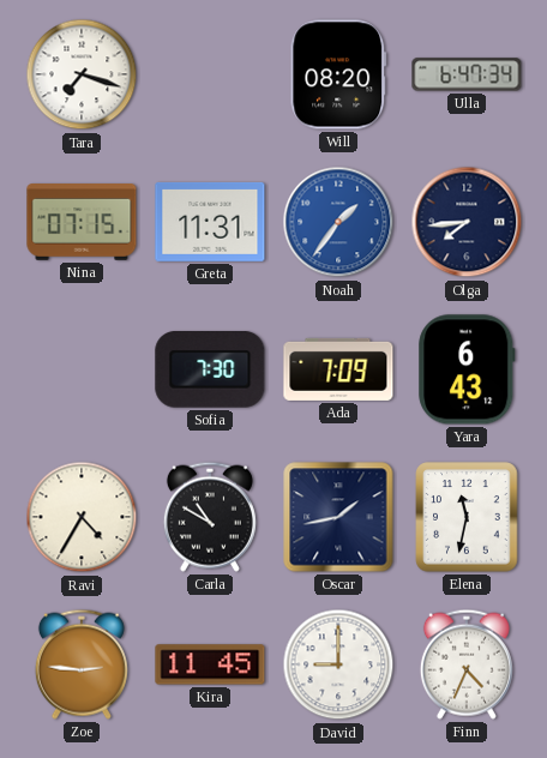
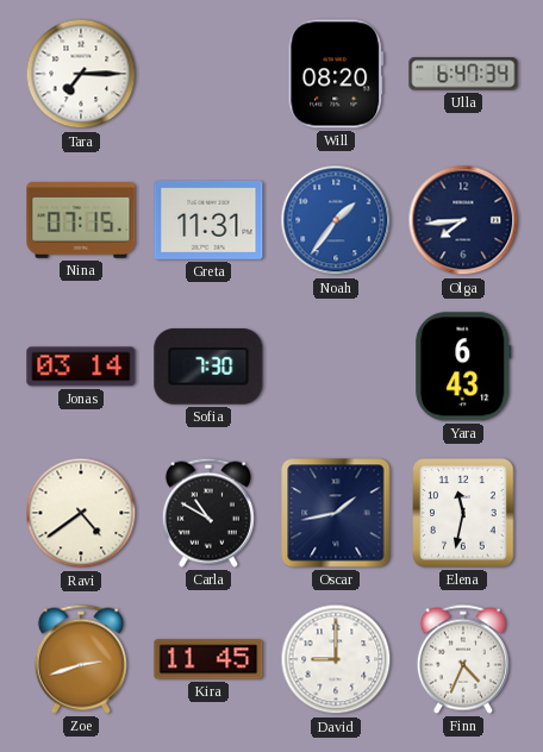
Tara: 7:18 -> 7:15 (81, 74)
Jonas: none -> 03:14 (81, 366)
Ada: 7:09 -> none (338, 369)
Ravi: 4:35 -> 4:39 (81, 513)
Zoe: 2:46 -> 2:42 (81, 659)
